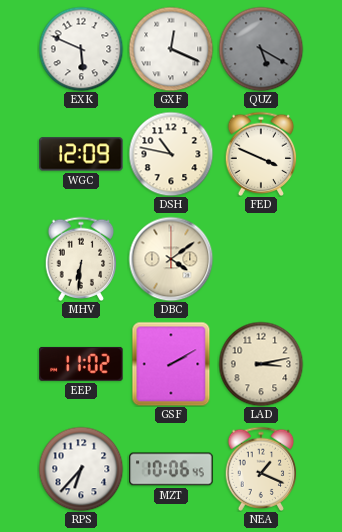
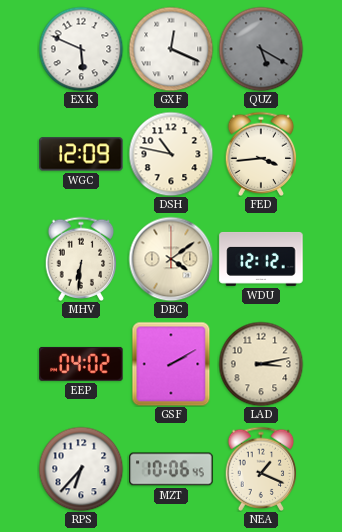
FED: 3:49 -> 3:44 (261, 153)
WDU: none -> 12:12 (261, 259)
EEP: 11:02 -> 04:02 (81, 364)
